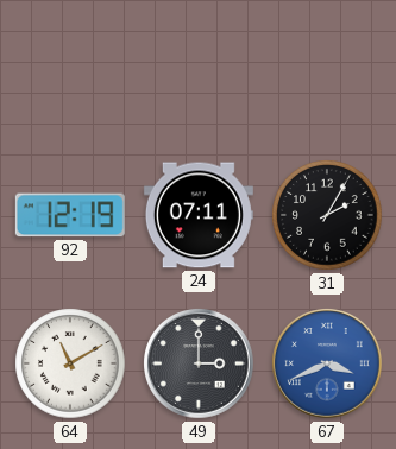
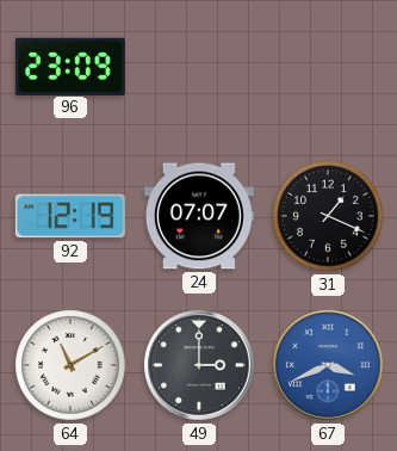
96: none -> 23:09 (70, 66)
24: 07:11 -> 07:07 (199, 216)
31: 2:05 -> 1:19 (328, 216)
